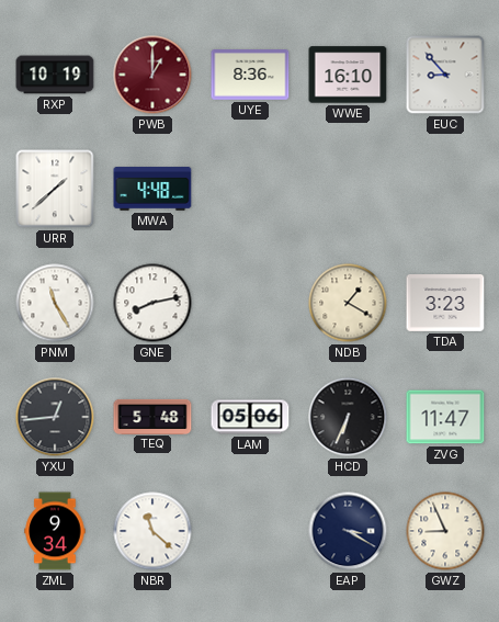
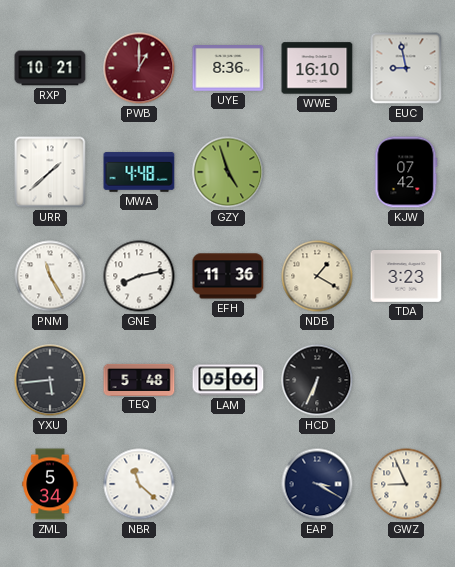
RXP: 10:19 -> 10:21 (50, 68)
EUC: 8:53 -> 8:58 (406, 68)
GZY: none -> 4:57 (228, 172)
KJW: none -> 07:42 (406, 172)
EFH: none -> 11:36 (228, 276)
YXU: 12:44 -> 5:44 (50, 380)
ZVG: 11:47 -> none (445, 417)
ZML: 9:34 -> 5:34 (50, 484)
